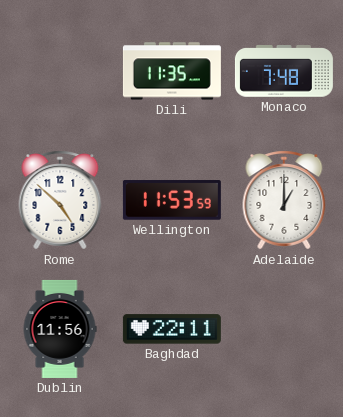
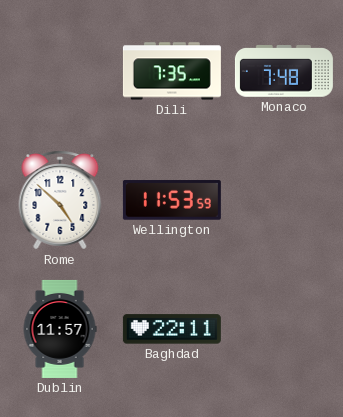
Dili: 11:35 -> 7:35 (172, 71)
Adelaide: 1:00 -> none (284, 200)
Dublin: 11:56 -> 11:57 (60, 329)
